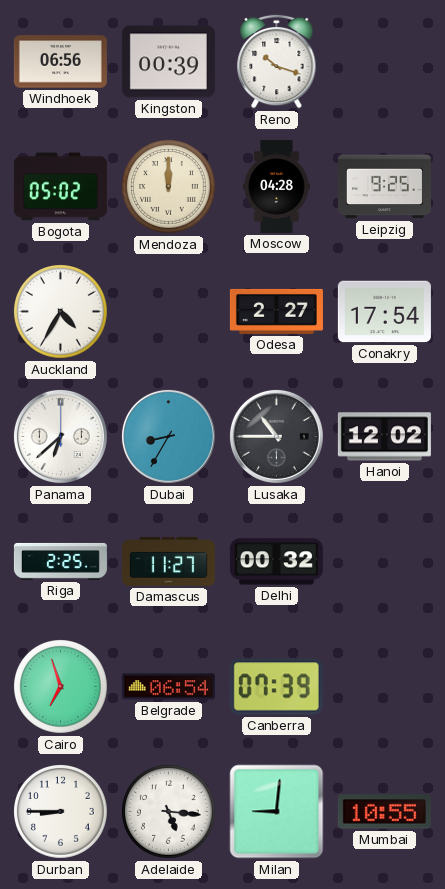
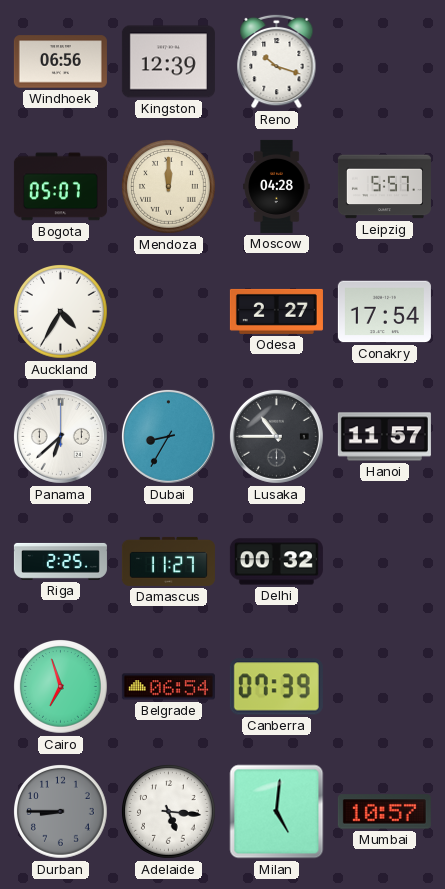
Kingston: 00:39 -> 12:39 (168, 62)
Bogota: 05:02 -> 05:07 (60, 187)
Leipzig: 9:25 -> 5:57 (384, 187)
Hanoi: 12:02 -> 11:57 (384, 437)
Durban dial: white -> grey (61, 812)
Milan: 9:01 -> 5:01 (277, 812)
Mumbai: 10:55 -> 10:57 (384, 812)
